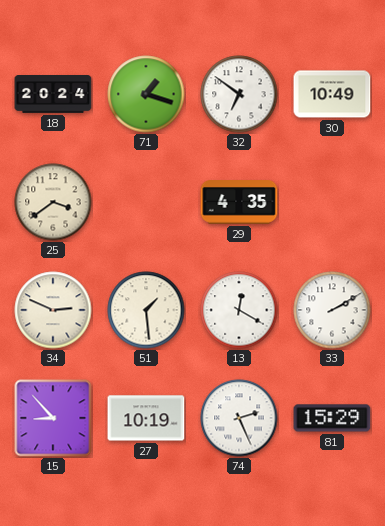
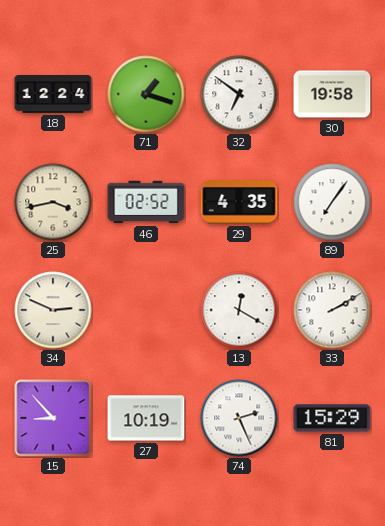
18: 20:24 -> 12:24 (53, 95)
30: 10:49 -> 19:58 (332, 94)
25: 3:39 -> 3:43 (53, 202)
46: none -> 02:52 (146, 202)
89: none -> 7:06 (332, 202)
51: 1:29 -> none (146, 310)
